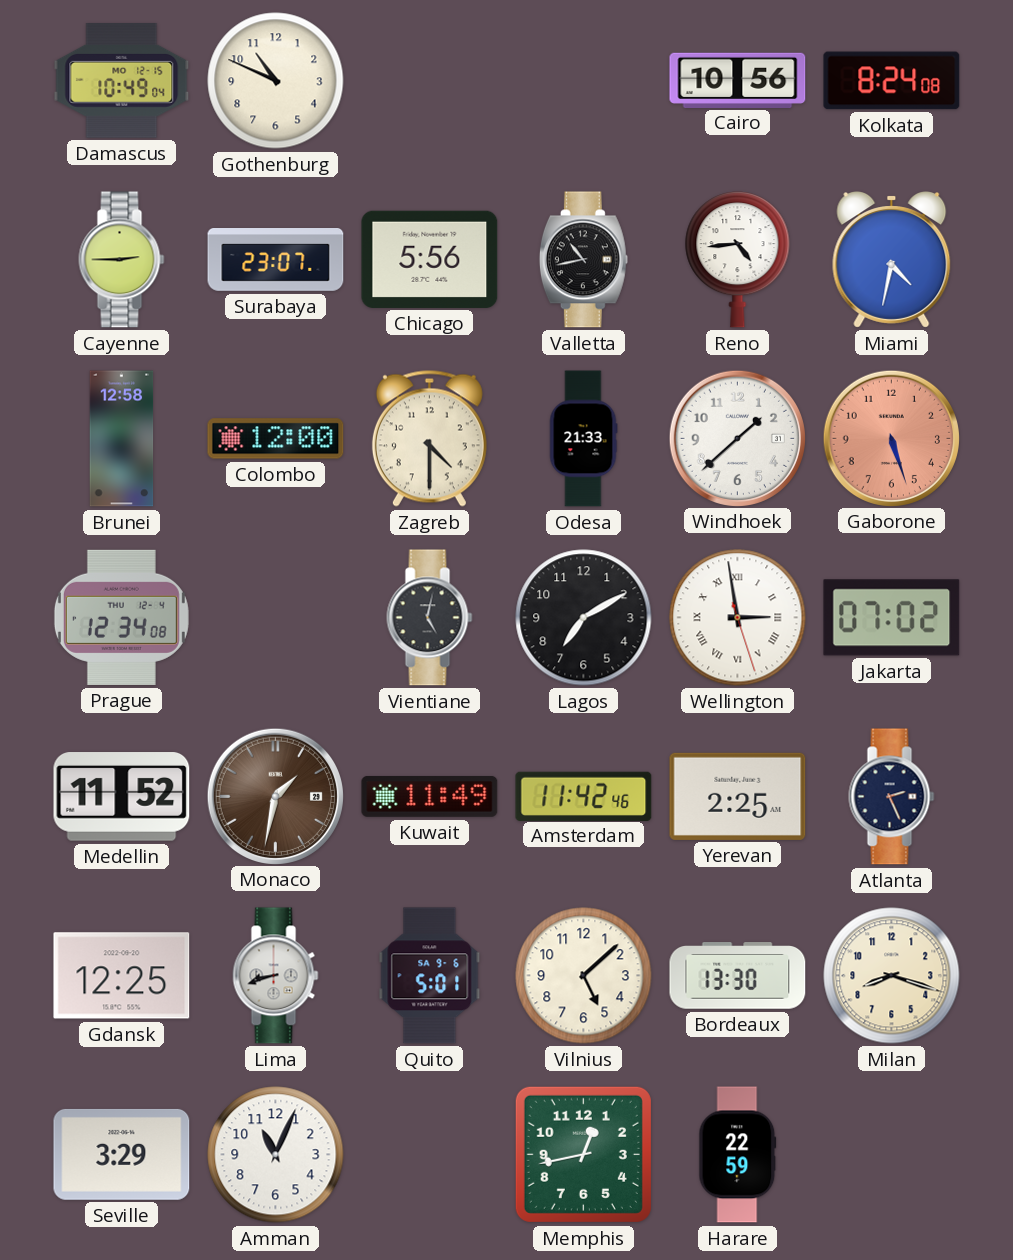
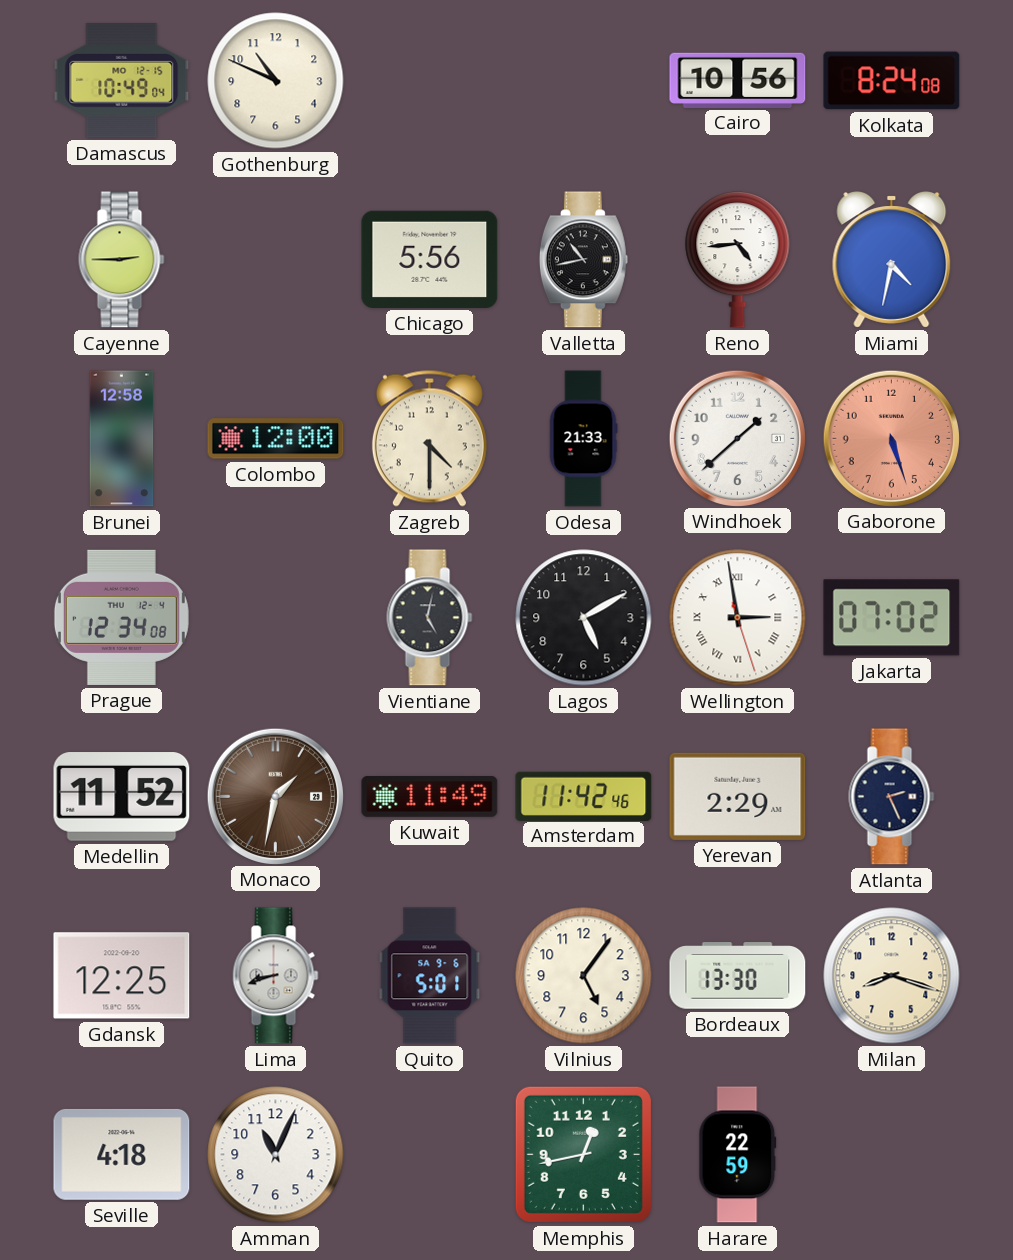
Surabaya: 23:07 -> none (276, 260)
Lagos: 7:10 -> 5:10 (584, 618)
Yerevan: 2:25 -> 2:29 (738, 796)
Vilnius: 5:08 -> 5:06 (584, 976)
Seville: 3:29 -> 4:18 (122, 1154)
